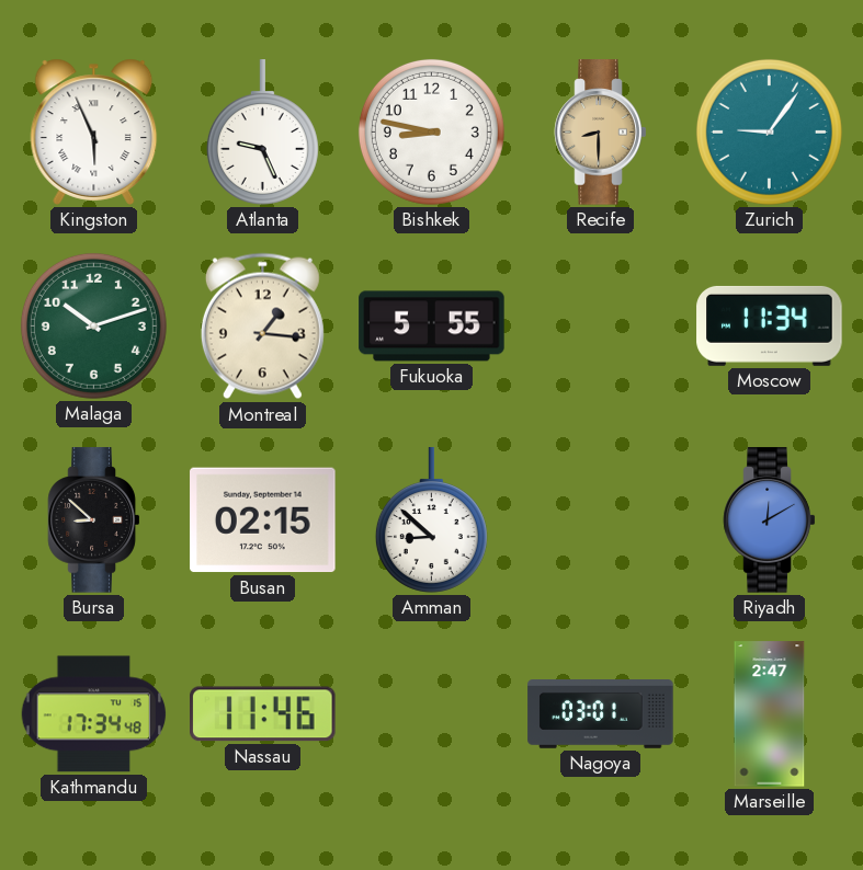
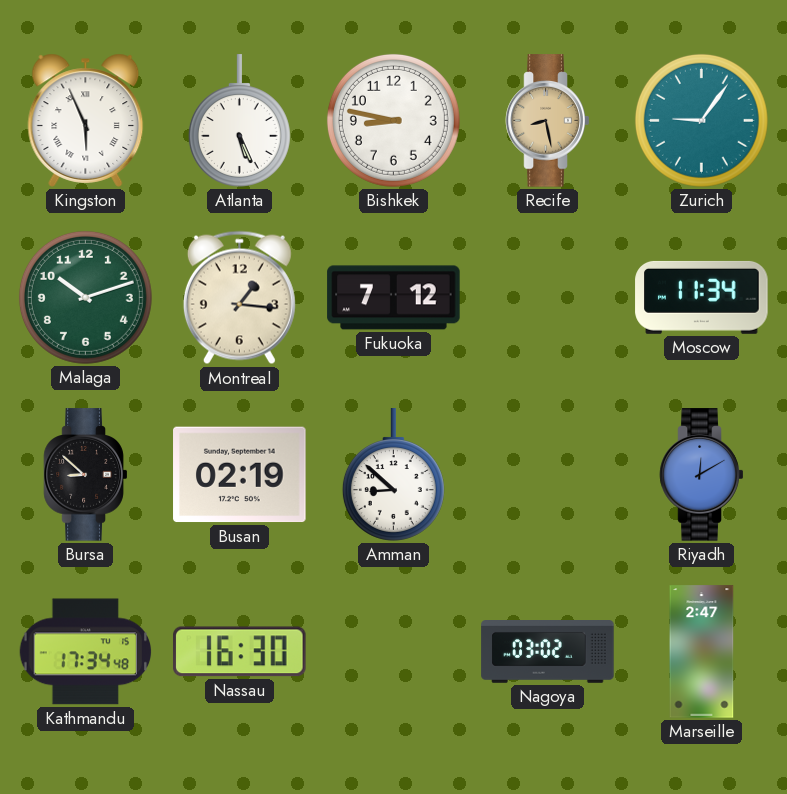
Atlanta: 9:26 -> 5:26 (239, 121)
Recife: 8:30 -> 8:28 (548, 121)
Fukuoka: 5:55 -> 7:12 (394, 298)
Busan: 02:15 -> 02:19 (240, 475)
Nassau: 11:46 -> 16:30 (240, 652)
Nagoya: 03:01 -> 03:02 (548, 652)
